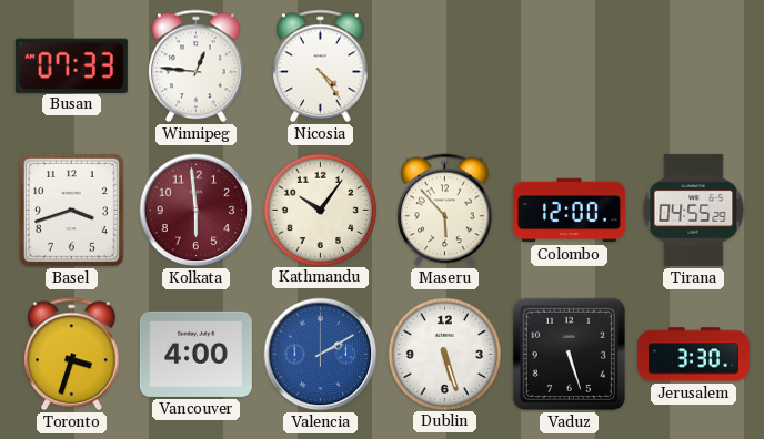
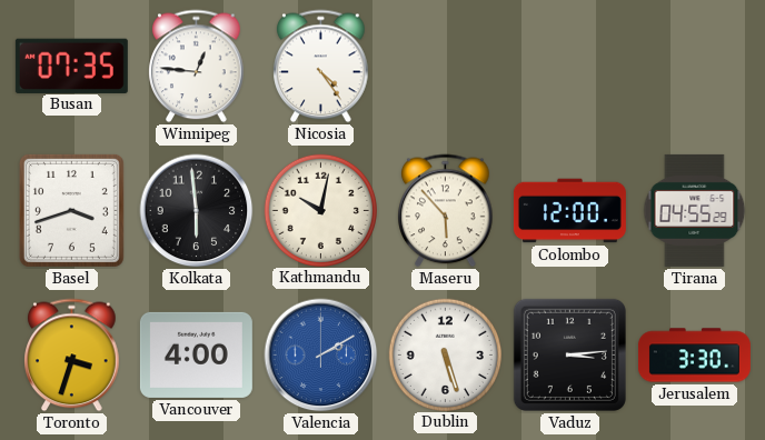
Busan: 07:33 -> 07:35 (71, 66)
Kolkata dial: burgundy -> black (197, 211)
Kathmandu: 10:06 -> 10:02 (320, 210)
Vaduz: 5:27 -> 3:14 (569, 354)
